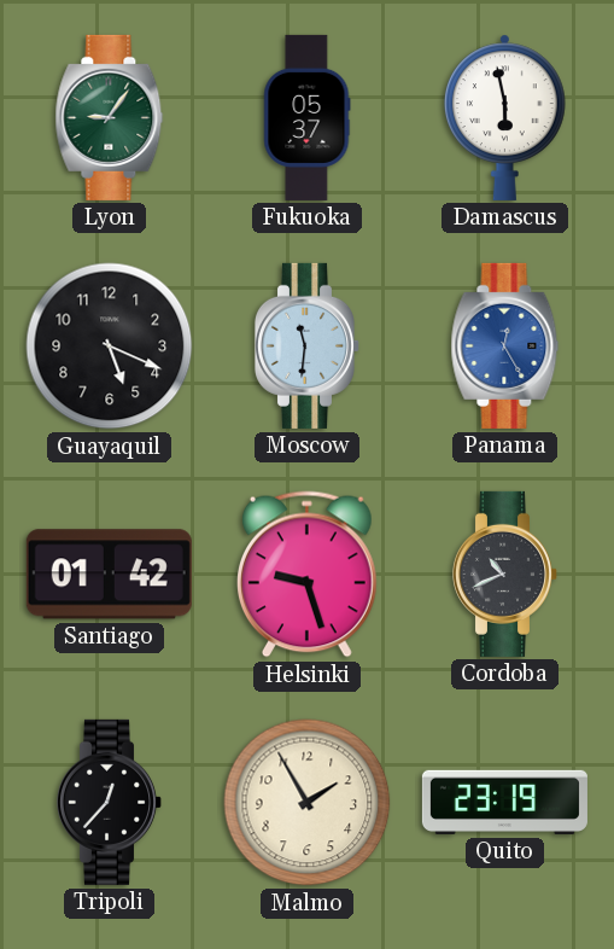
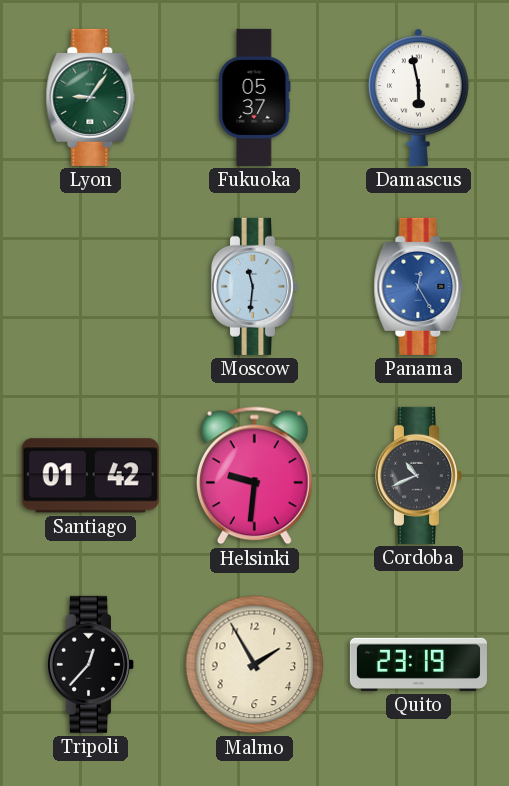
Guayaquil: 5:19 -> none (110, 347)
Helsinki: 9:27 -> 9:31 (254, 476)
